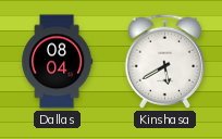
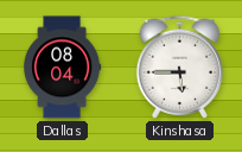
Kinshasa: 5:40 -> 5:45 (180, 66)
